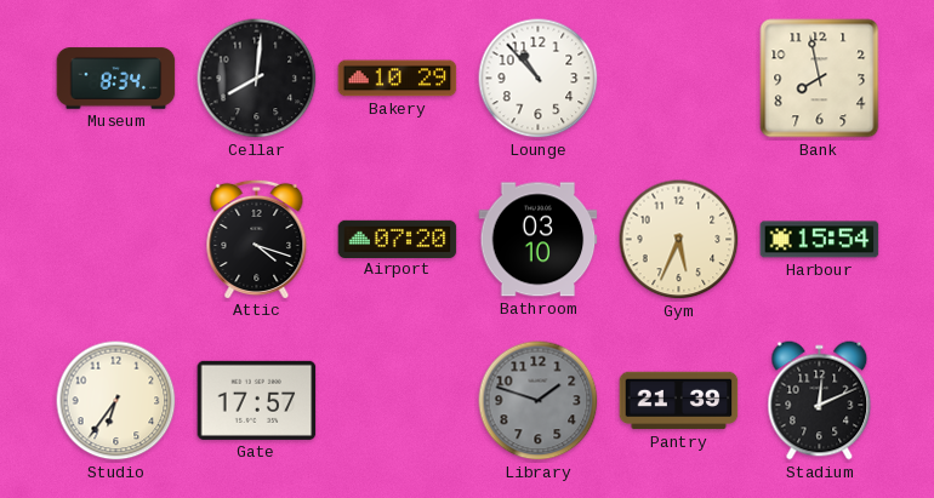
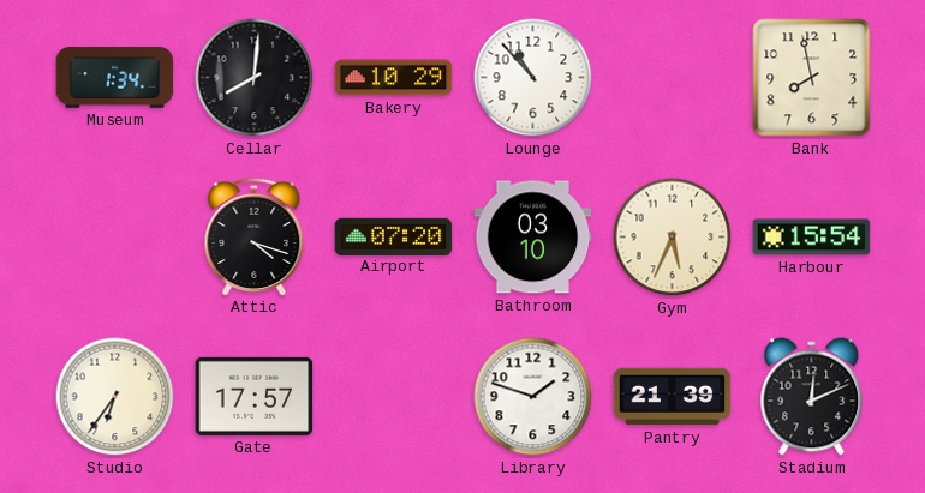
Museum: 8:34 -> 1:34 (115, 78)
Library dial: grey -> white (533, 397)
